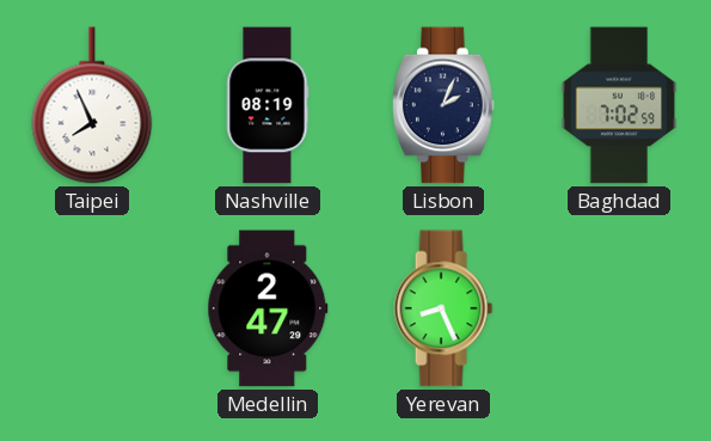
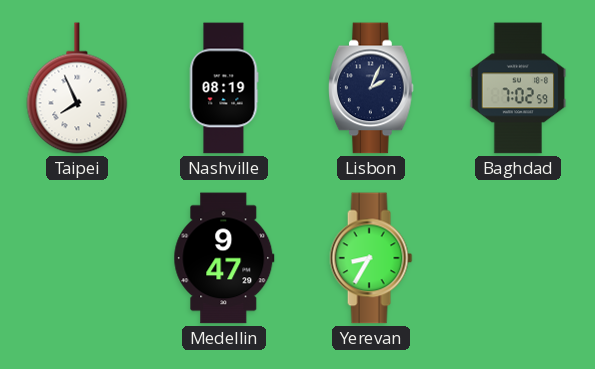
Medellin: 2:47 -> 9:47 (224, 258)
Yerevan: 8:26 -> 8:35 (371, 258)
